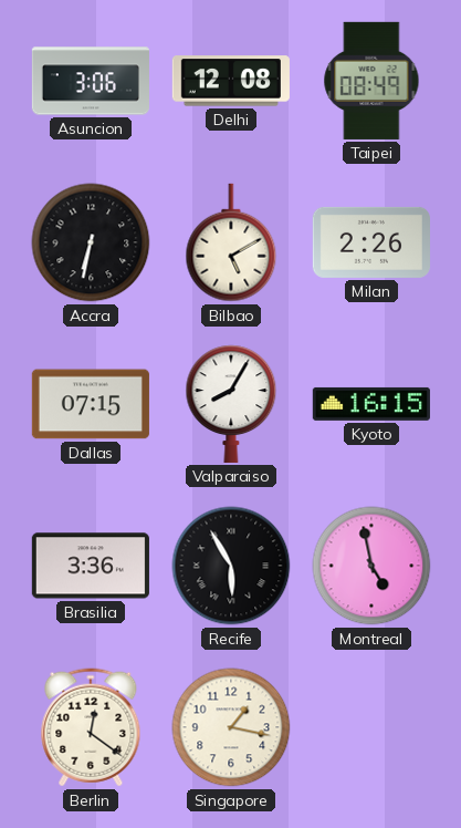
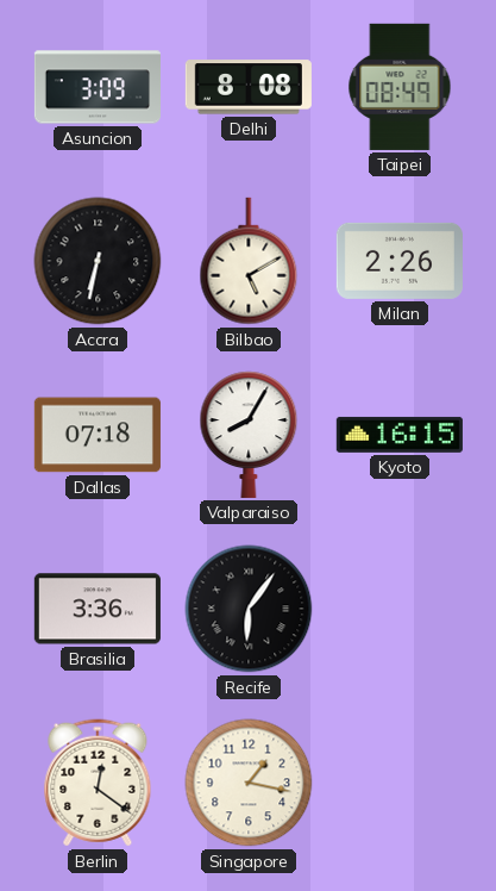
Asuncion: 3:06 -> 3:09 (98, 87)
Delhi: 12:08 -> 8:08 (249, 87)
Dallas: 07:15 -> 07:18 (98, 435)
Recife: 5:55 -> 6:06 (249, 609)
Montreal: 4:58 -> none (371, 566)
